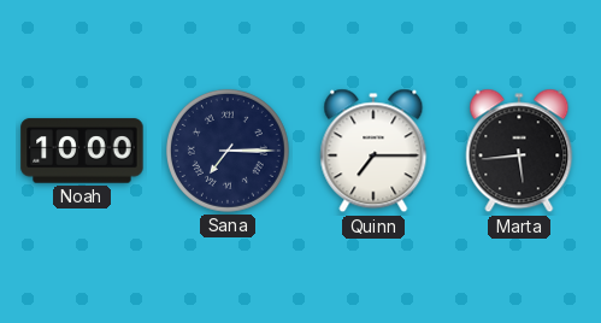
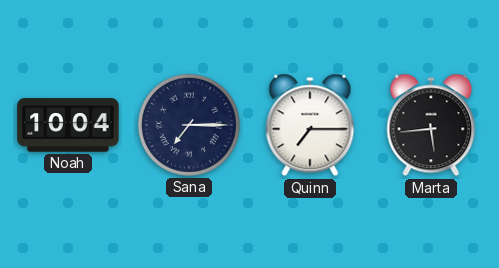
Noah: 10:00 -> 10:04 (68, 125)
